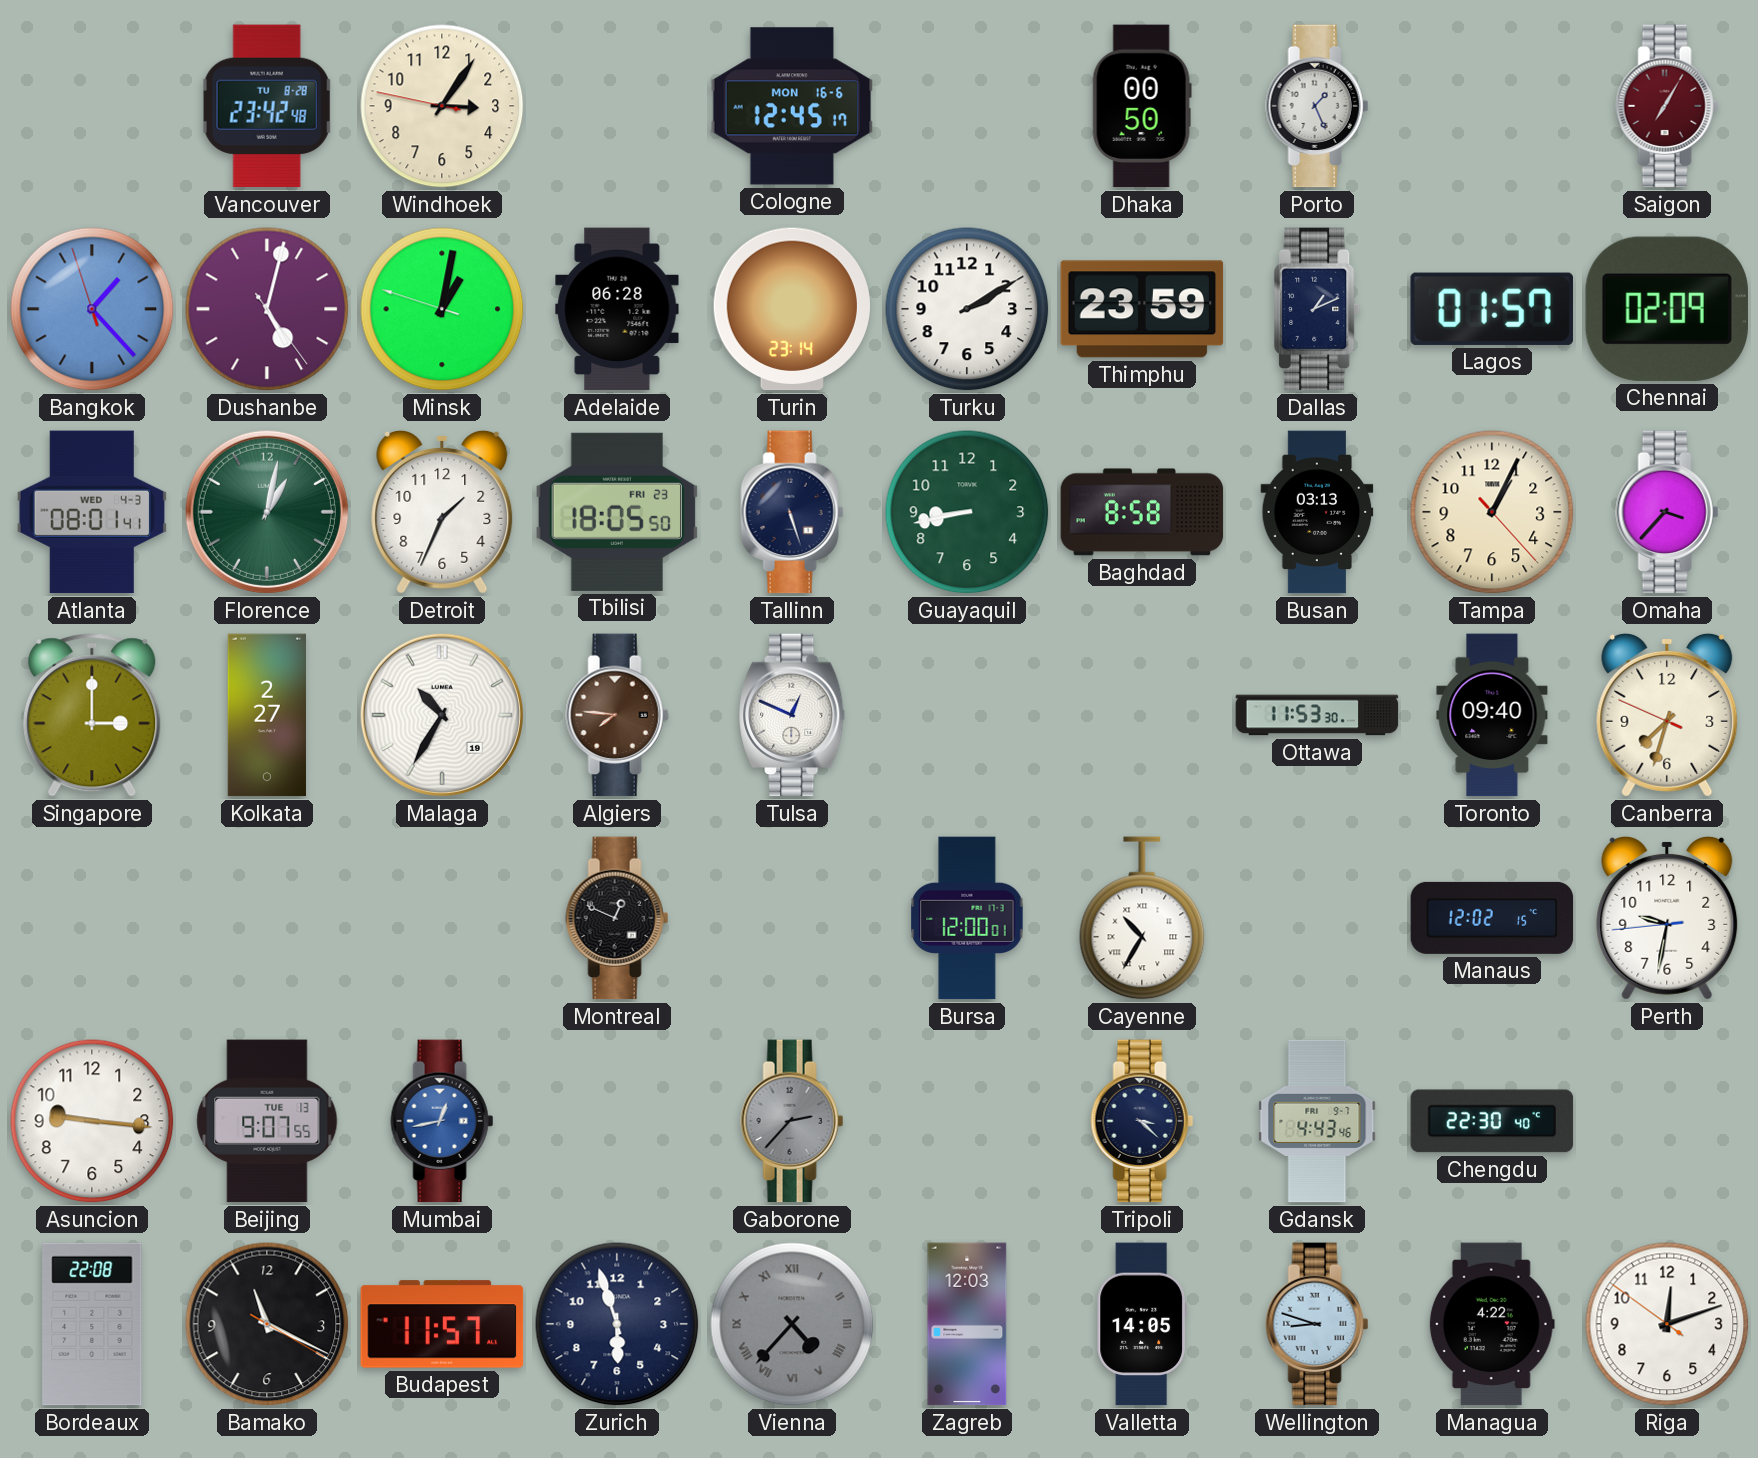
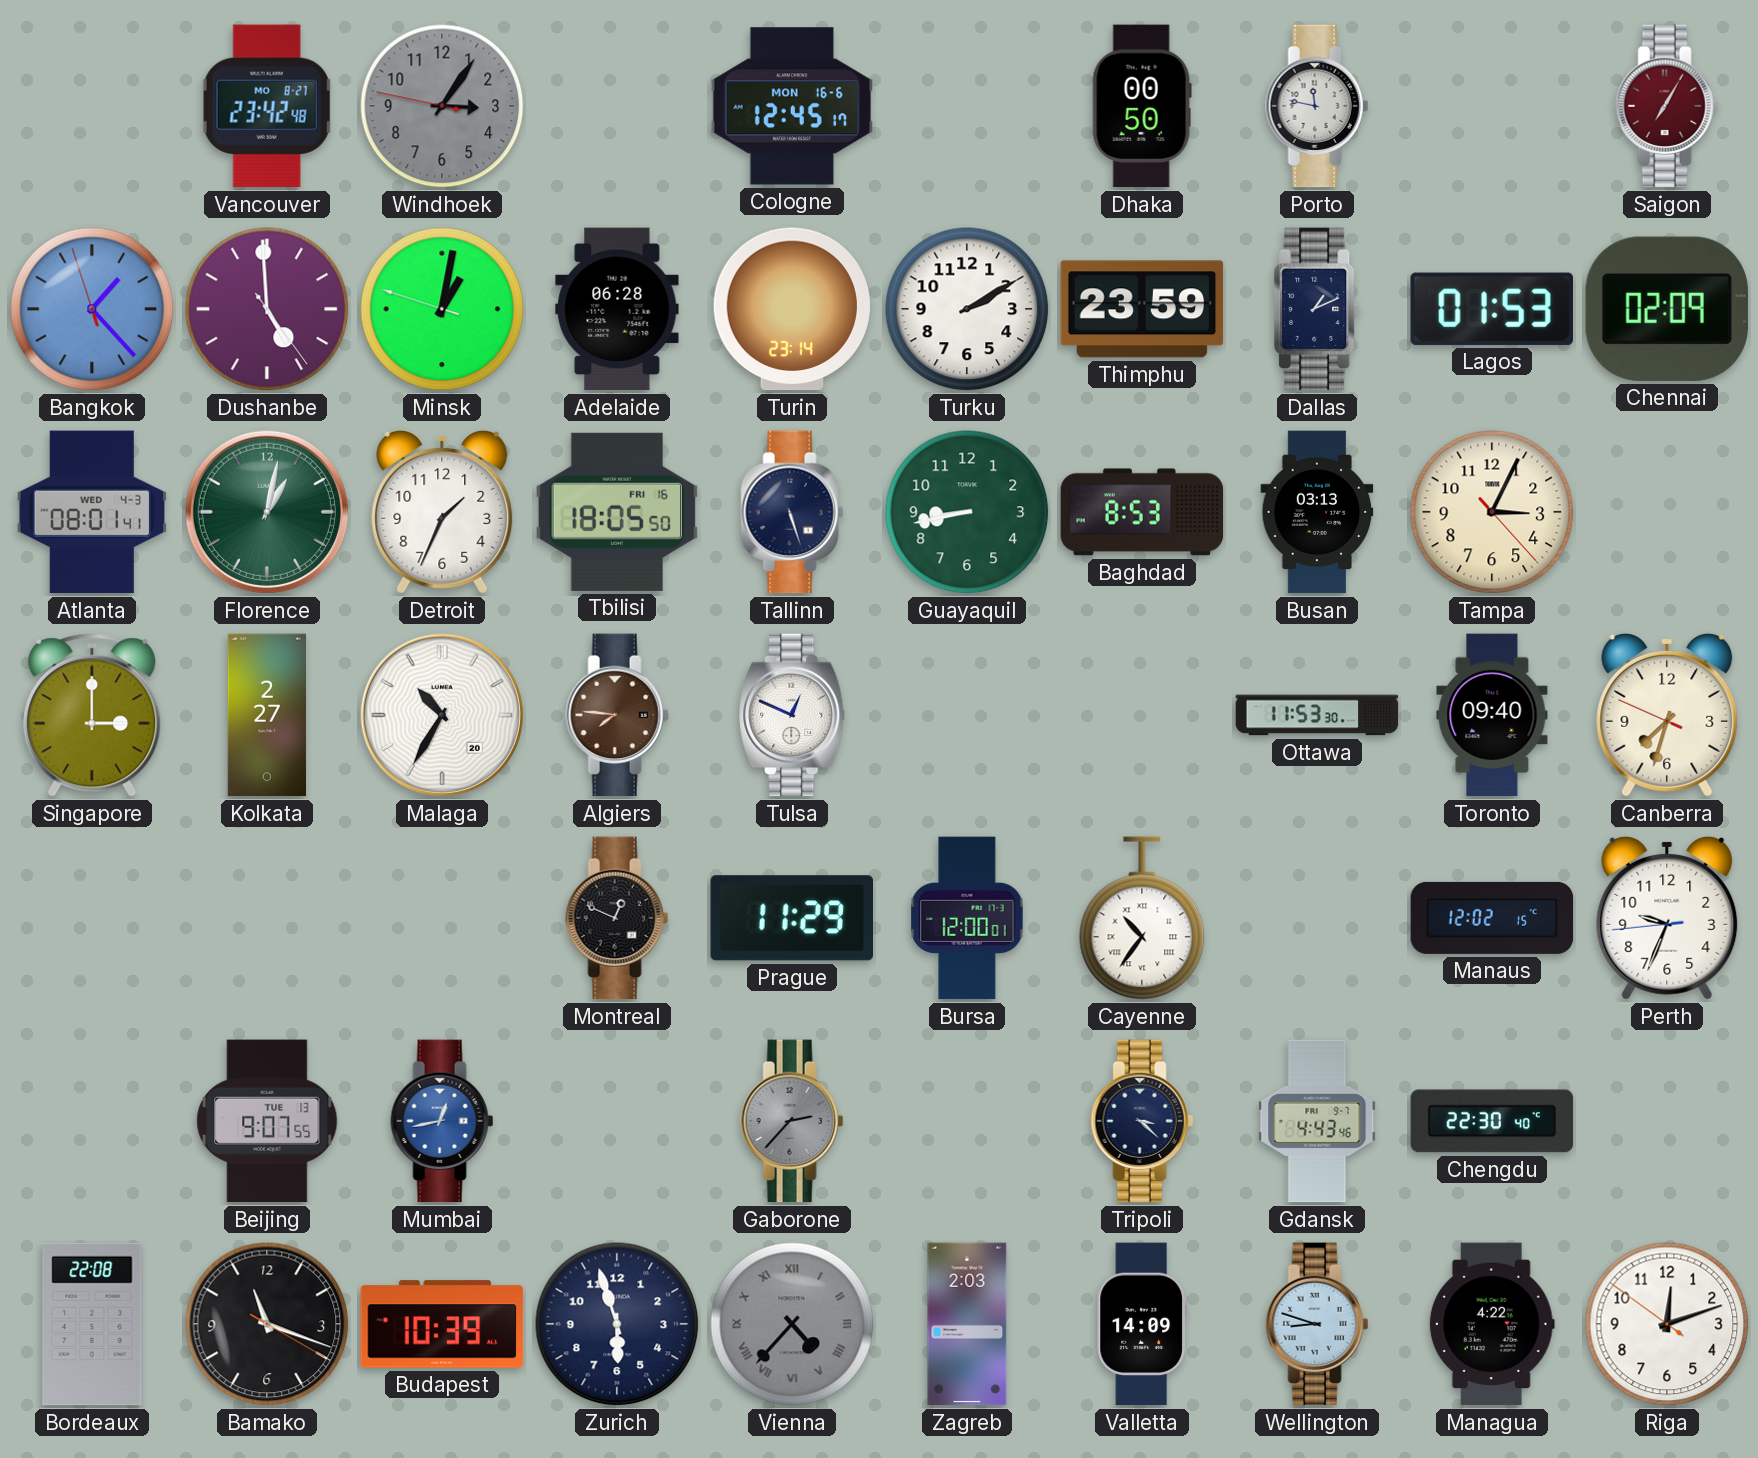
Vancouver date: TU 8-28 -> MO 8-27 (267, 106)
Windhoek dial: cream -> grey (442, 106)
Porto: 1:26 -> 11:47 (1317, 106)
Dushanbe: 5:02 -> 4:59 (267, 309)
Lagos: 01:57 -> 01:53 (1492, 309)
Tbilisi date: FRI 23 -> FRI 16 (617, 512)
Baghdad: 8:58 -> 8:53 (1142, 512)
Tampa: 1:04 -> 3:04 (1492, 512)
Omaha: 3:37 -> none (1667, 512)
Malaga date: 19 -> 20 (442, 715)
Prague: none -> 11:29 (791, 918)
Cayenne: 10:35 -> 10:36 (1142, 918)
Perth: 9:31 -> 9:33 (1667, 918)
Asuncion: 9:16 -> none (92, 1121)
Bamako: 11:19 -> 11:18 (267, 1324)
Budapest: 11:57 -> 10:39 (442, 1324)
Zagreb: 12:03 -> 2:03 (967, 1324)
Valletta: 14:05 -> 14:09 (1141, 1324)
